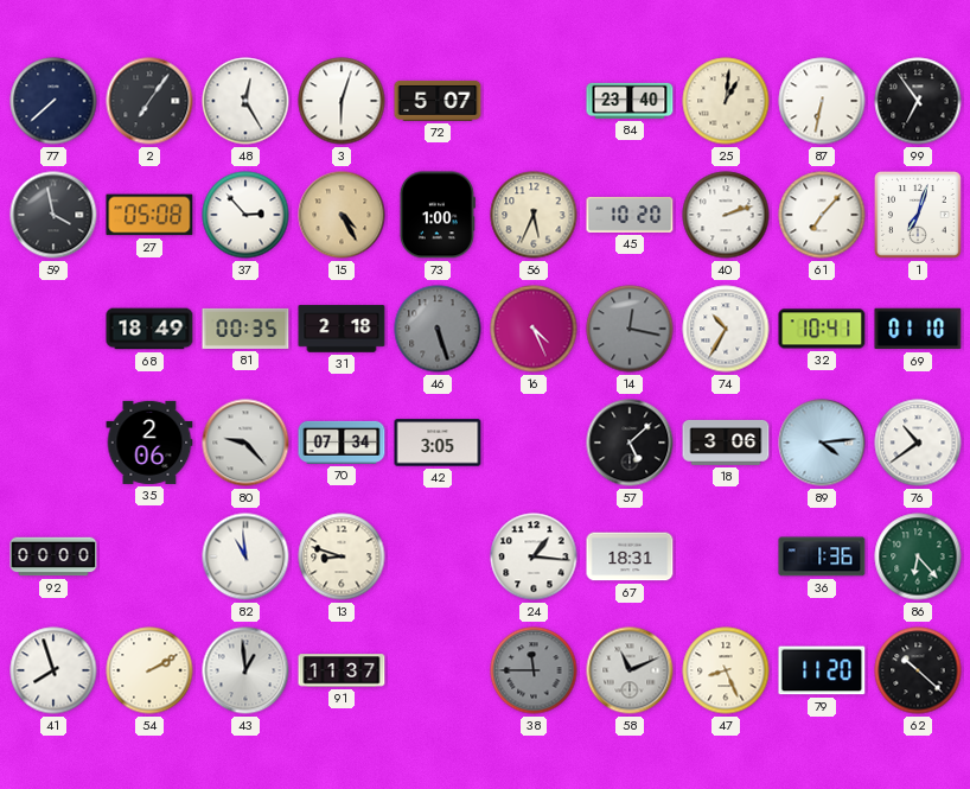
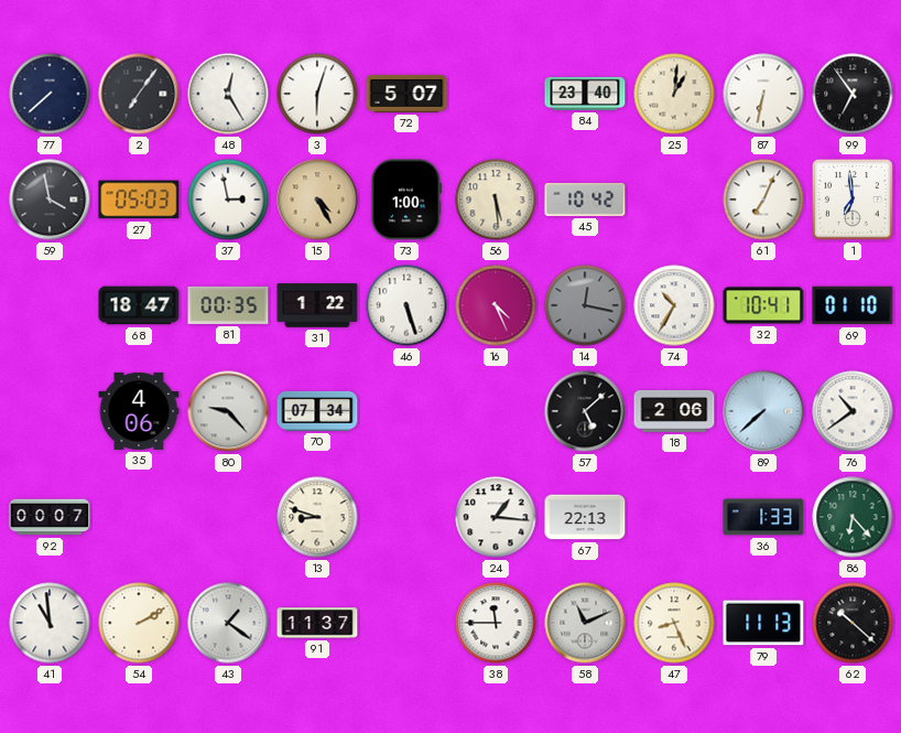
27: 05:08 -> 05:03 (139, 200)
37: 2:53 -> 2:58 (228, 200)
56: 5:34 -> 5:29 (496, 200)
45: 10:20 -> 10:42 (585, 200)
40: 2:12 -> none (726, 215)
61: 7:07 -> 7:04 (763, 200)
1: 7:03 -> 6:59 (853, 201)
68: 18:49 -> 18:47 (139, 305)
31: 2:18 -> 1:22 (317, 305)
46 dial: grey -> white (406, 305)
35: 2:06 -> 4:06 (139, 411)
42: 3:05 -> none (438, 443)
18: 3:06 -> 2:06 (674, 411)
89: 4:14 -> 7:38 (763, 411)
92: 00:00 -> 00:07 (50, 517)
82: 10:59 -> none (245, 556)
67: 18:31 -> 22:13 (585, 517)
36: 1:36 -> 1:33 (763, 517)
41: 7:57 -> 10:59 (50, 623)
43: 12:59 -> 1:21 (228, 623)
38 dial: grey -> white (496, 623)
79: 11:20 -> 11:13 (763, 623)
